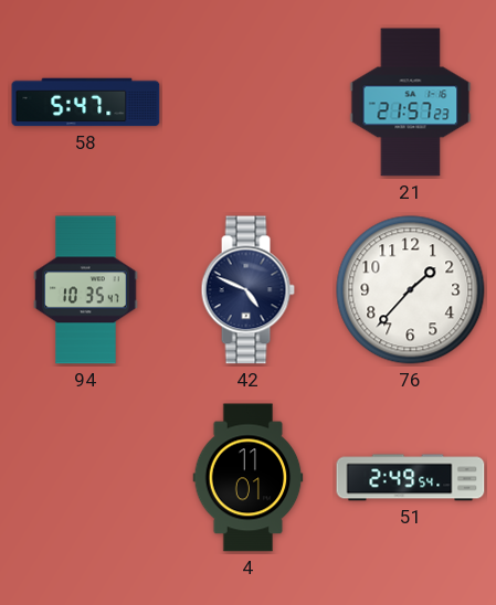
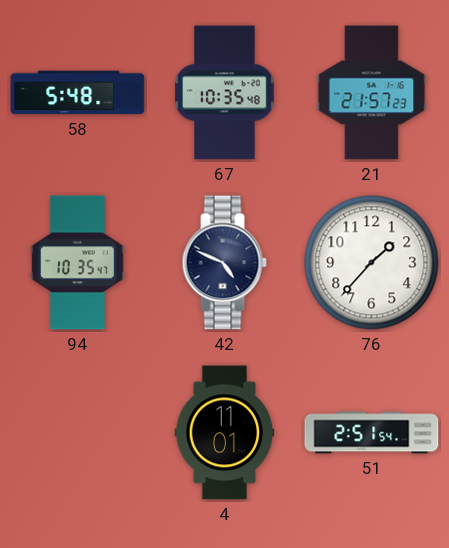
58: 5:47 -> 5:48 (78, 93)
67: none -> 10:35 (225, 93)
51: 2:49 -> 2:51 (372, 433)
